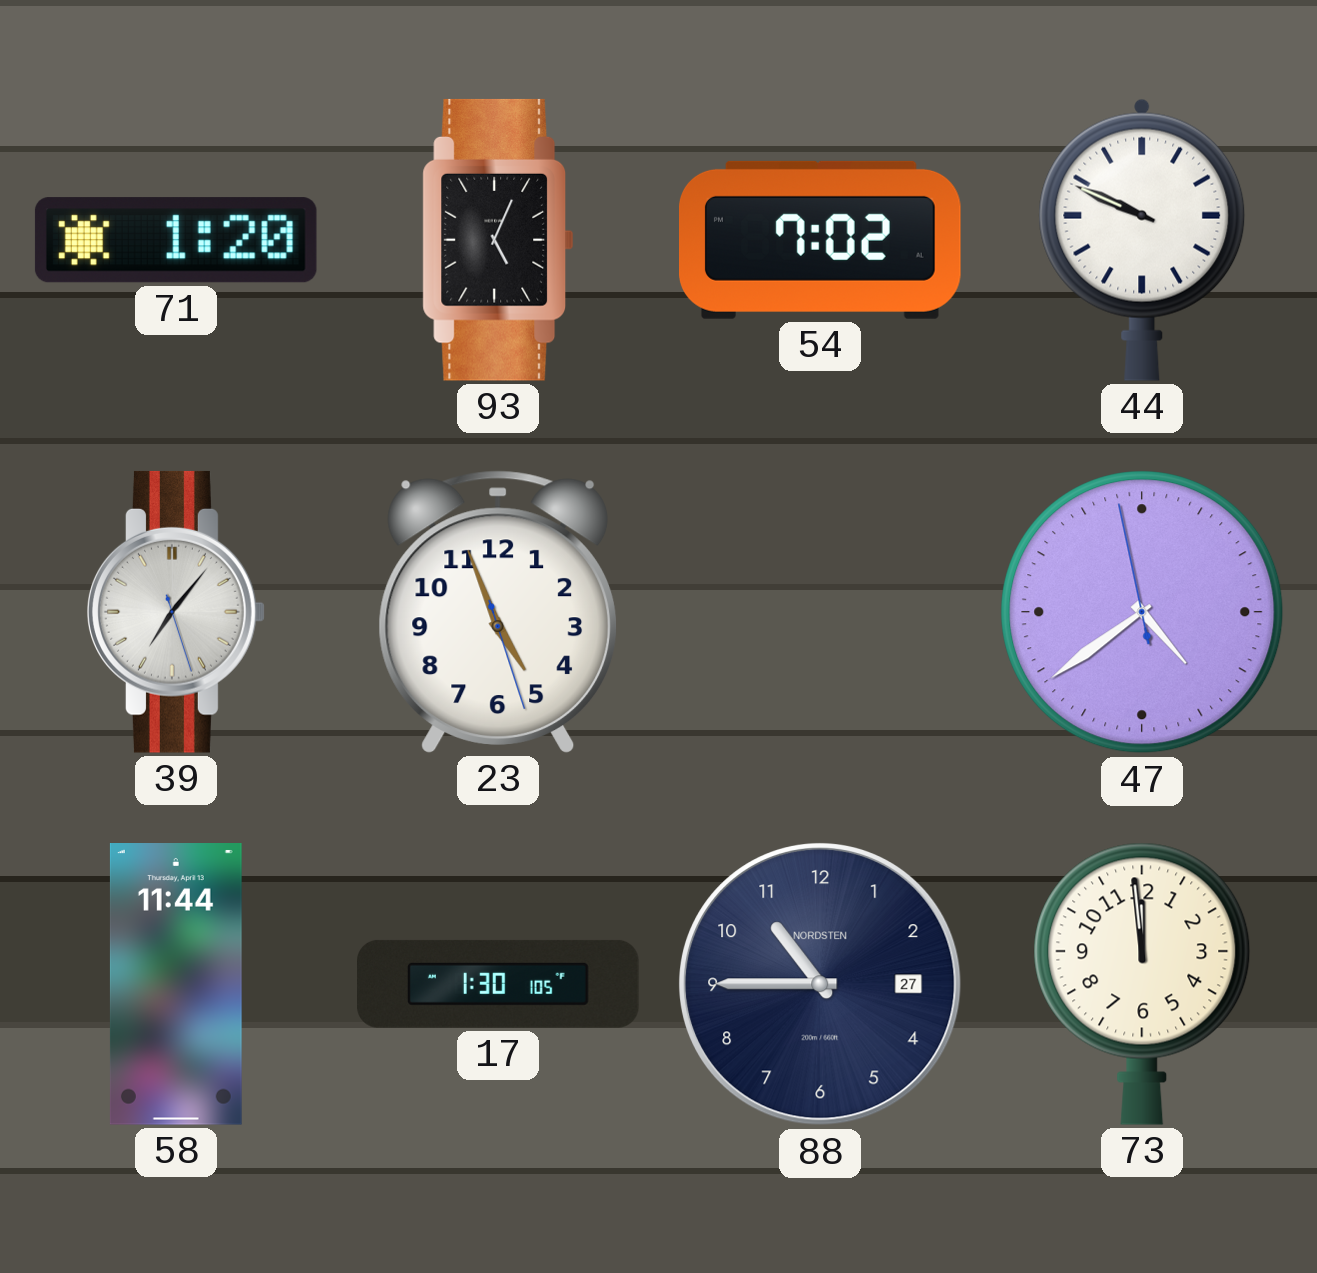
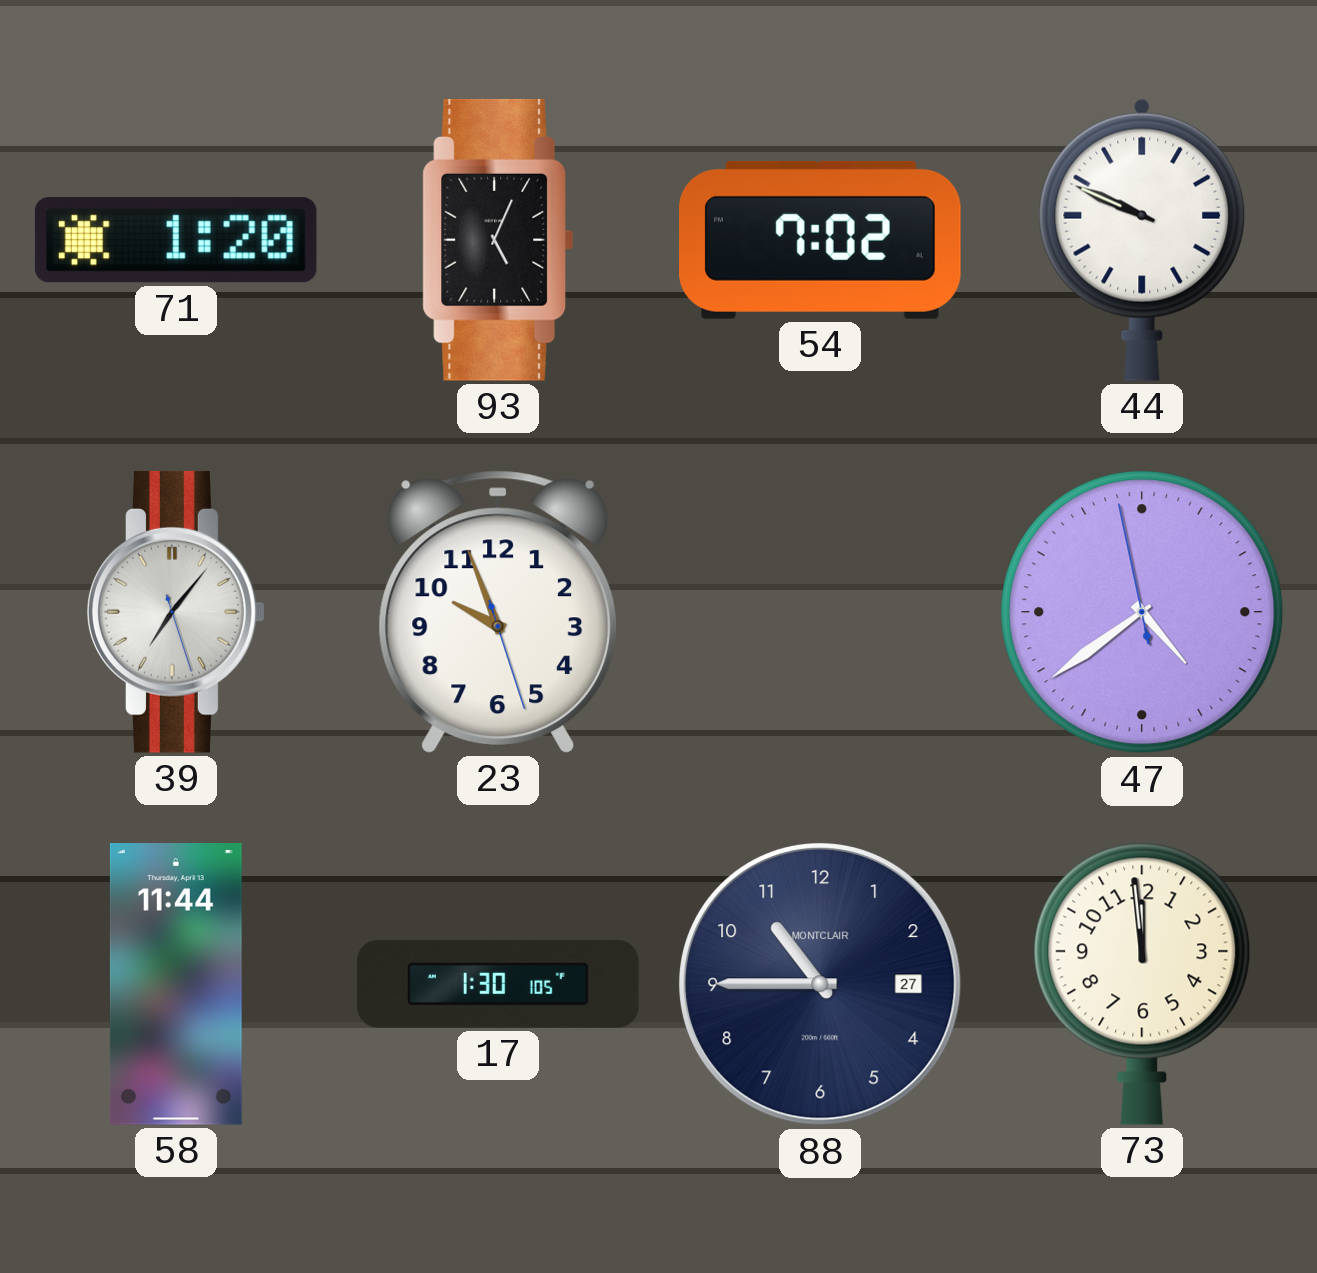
23: 4:56 -> 9:56 (498, 612)
88 brand: NORDSTEN -> MONTCLAIR (821, 985)
